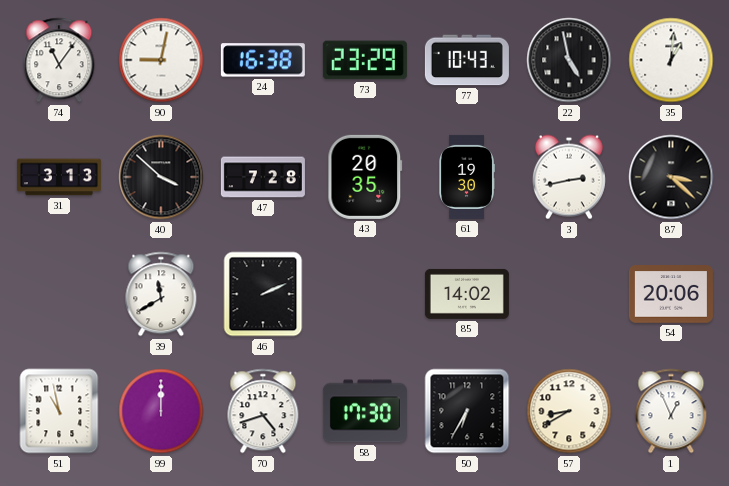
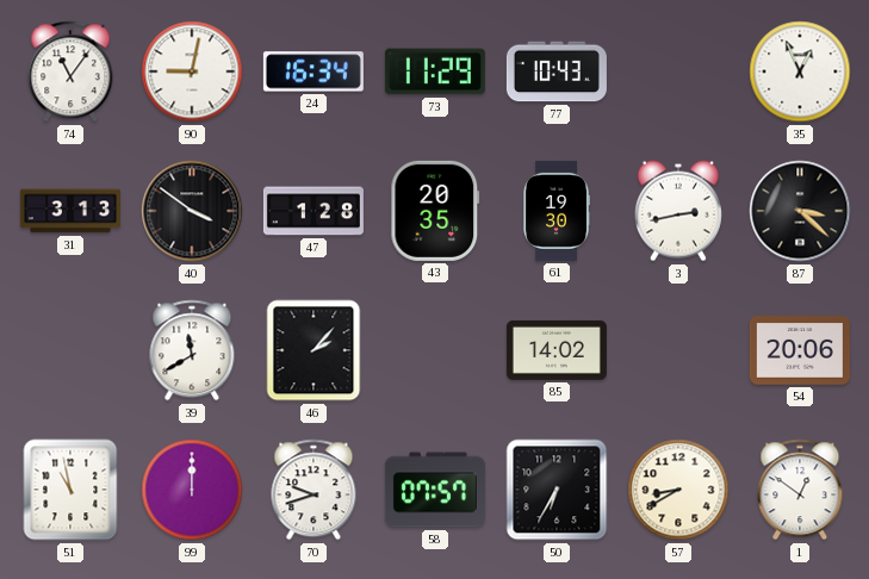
24: 16:38 -> 16:34 (314, 71)
73: 23:29 -> 11:29 (435, 71)
22: 4:58 -> none (569, 60)
35: 1:01 -> 12:56 (800, 71)
40: 3:52 -> 3:51 (192, 211)
47: 7:28 -> 1:28 (314, 211)
46: 2:11 -> 2:07 (314, 350)
70: 4:42 -> 9:42 (314, 490)
58: 17:30 -> 07:57 (435, 490)
1: 12:56 -> 12:51 (800, 490)
